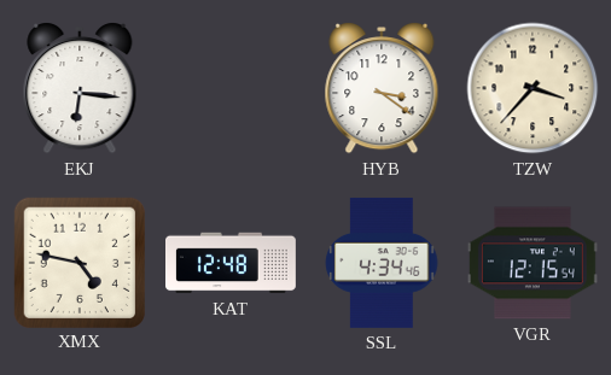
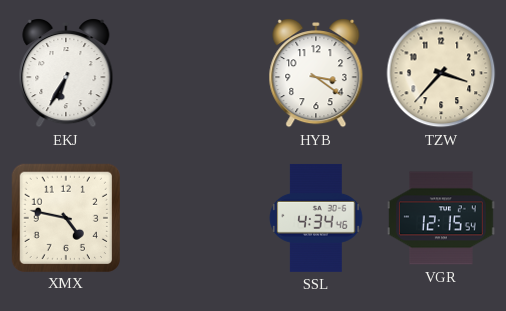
EKJ: 6:16 -> 6:35 (66, 74)
KAT: 12:48 -> none (232, 263)
